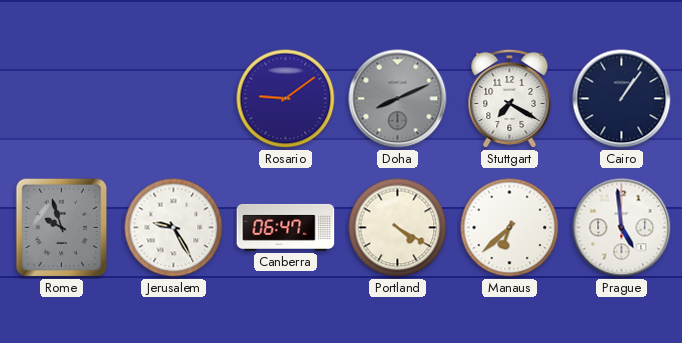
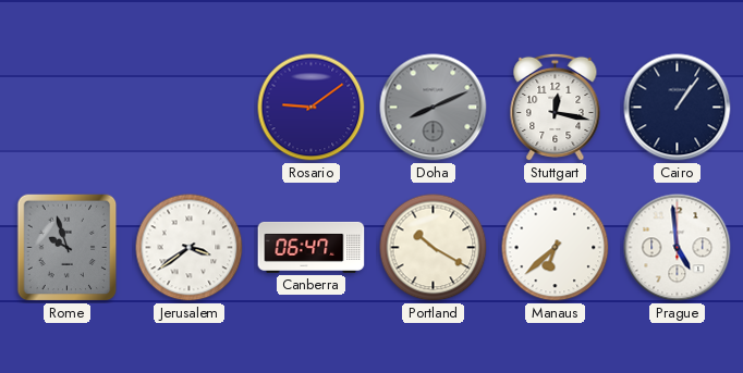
Stuttgart: 7:20 -> 12:17 (556, 108)
Jerusalem: 9:25 -> 3:39 (190, 248)
Portland: 4:20 -> 10:20 (434, 248)
